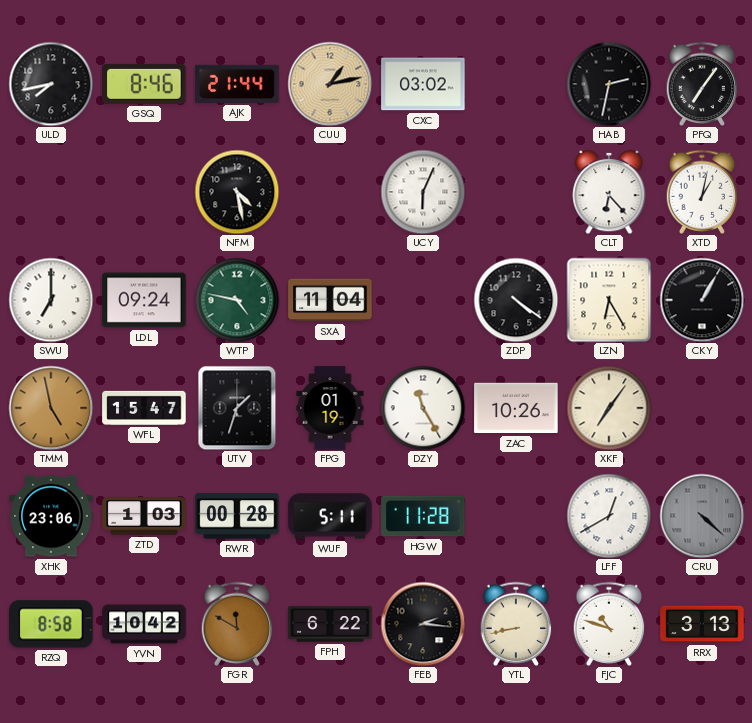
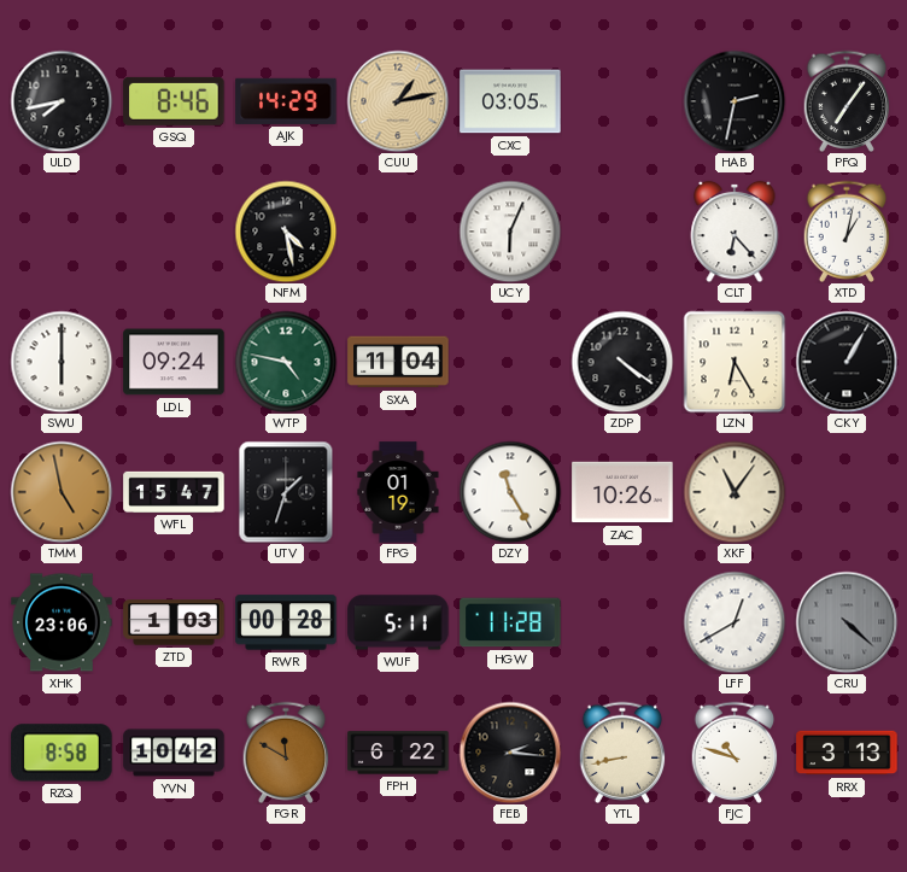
AJK: 21:44 -> 14:29 (286, 101)
CXC: 03:02 -> 03:05 (510, 101)
SWU: 7:00 -> 6:00 (62, 362)
XKF: 7:06 -> 11:06 (735, 492)
